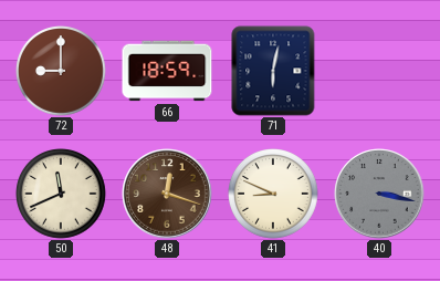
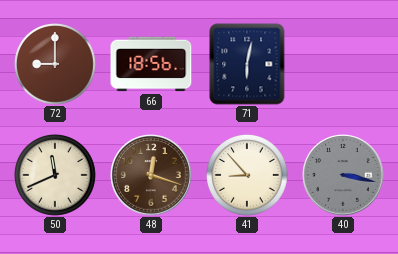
66: 18:59 -> 18:56 (151, 64)
41: 8:49 -> 8:53 (248, 176)
